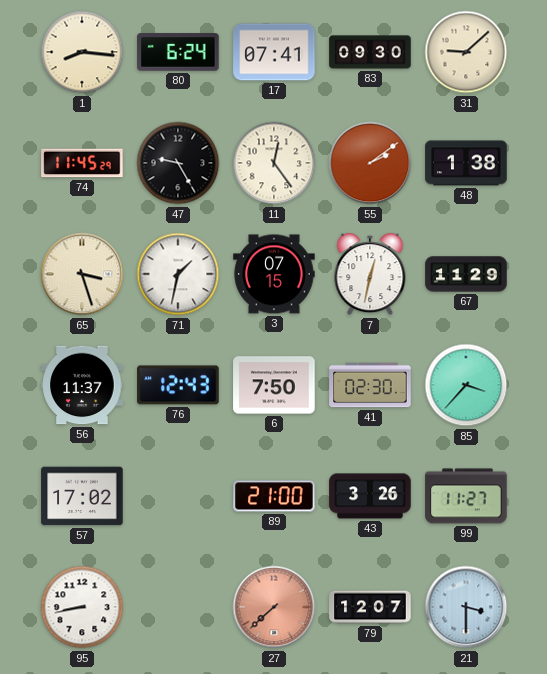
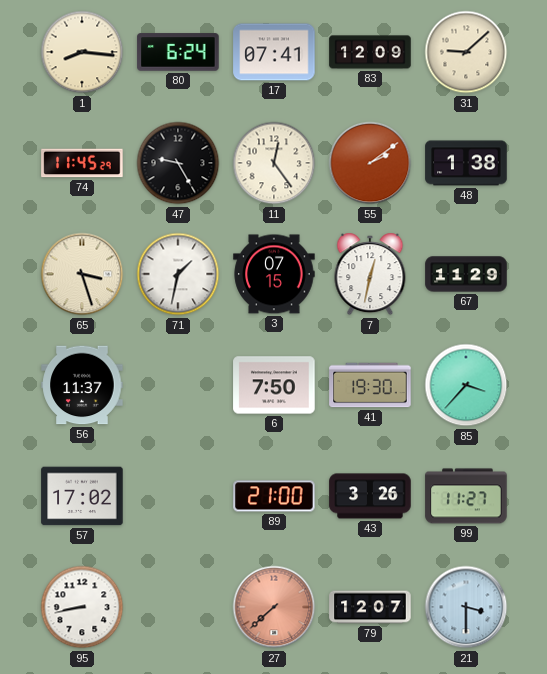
83: 09:30 -> 12:09 (370, 52)
76: 12:43 -> none (178, 385)
41: 02:30 -> 19:30 (370, 385)
